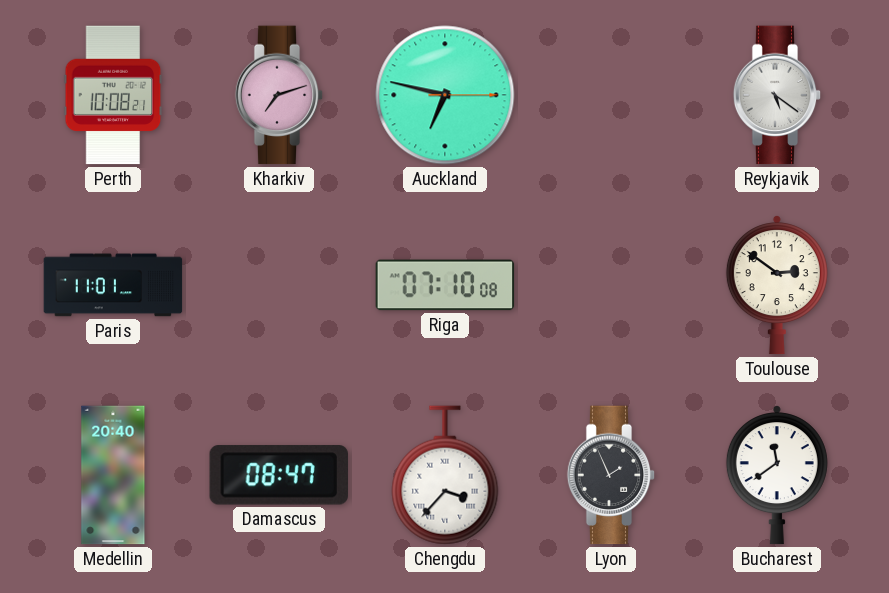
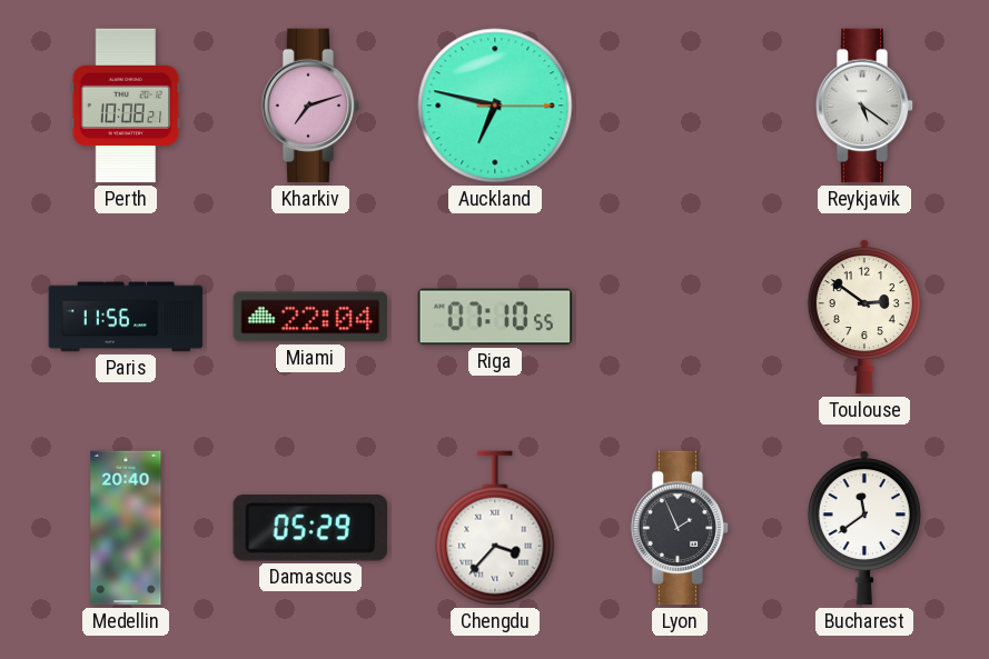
Paris: 11:01 -> 11:56 (126, 317)
Miami: none -> 22:04 (310, 317)
Riga: 07:10:08 -> 07:10:55 (495, 317)
Damascus: 08:47 -> 05:29 (310, 528)
